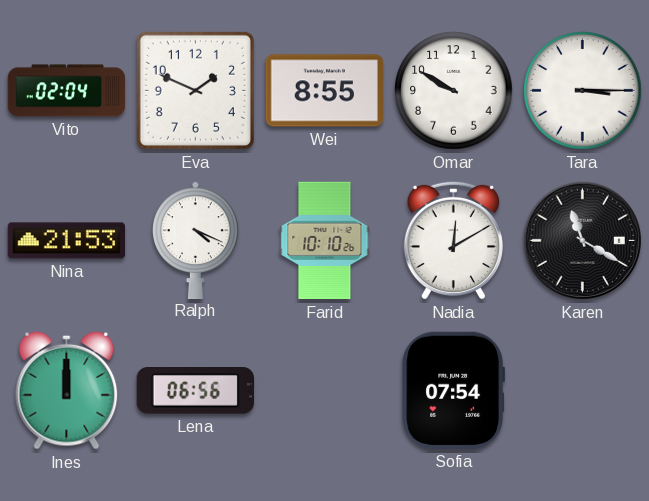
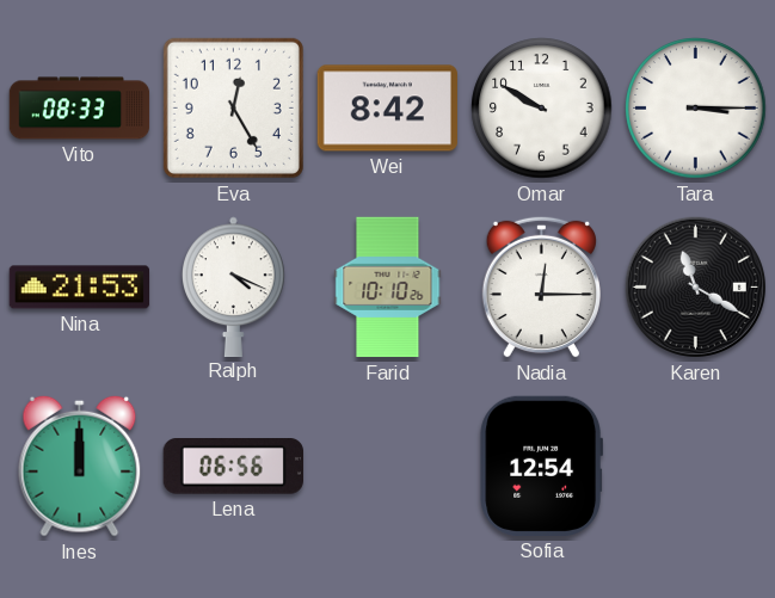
Vito: 02:04 -> 08:33 (80, 109)
Eva: 1:49 -> 12:25 (233, 107)
Wei: 8:55 -> 8:42 (387, 109)
Nadia: 12:10 -> 12:15 (541, 286)
Sofia: 07:54 -> 12:54 (541, 466)
